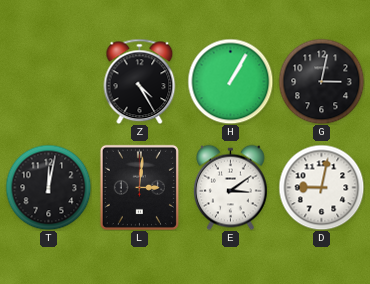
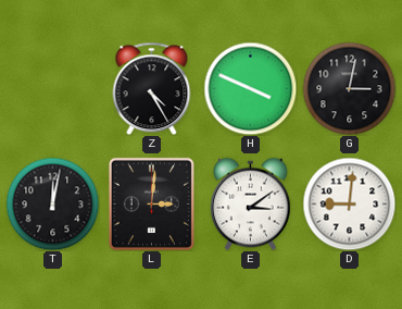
H: 1:05 -> 3:49 (250, 88)
D: 9:02 -> 9:01 (349, 203)
